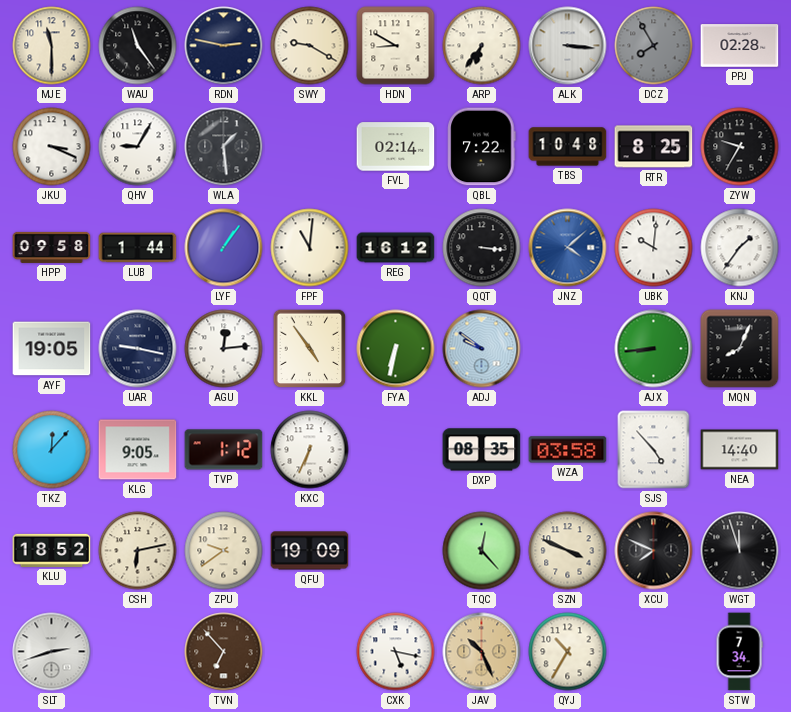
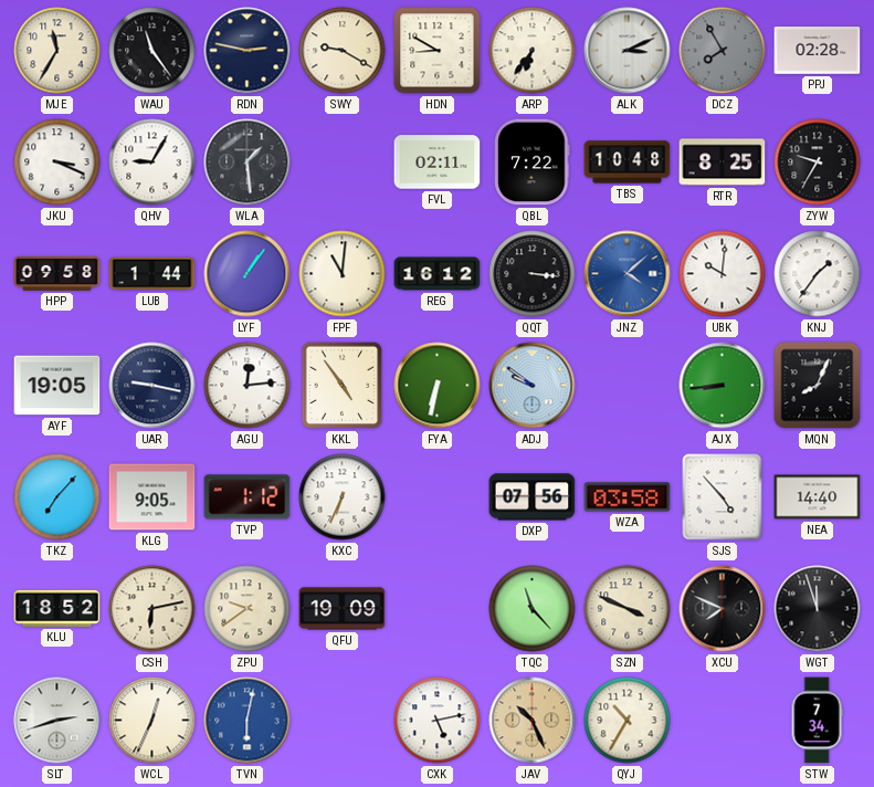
MJE: 11:30 -> 11:35 (57, 51)
ALK: 3:16 -> 3:11 (628, 51)
FVL: 02:14 -> 02:11 (438, 162)
TKZ: 12:07 -> 7:07 (57, 497)
DXP: 08:35 -> 07:56 (533, 497)
TQC: 12:23 -> 11:23 (533, 609)
WCL: none -> 12:34 (152, 721)
TVN: 6:53 -> 6:02 (248, 721)
TVN dial: brown -> blue (248, 721)
CXK: 5:17 -> 5:13 (438, 721)
